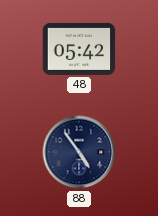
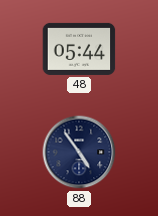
48: 05:42 -> 05:44 (79, 49)
